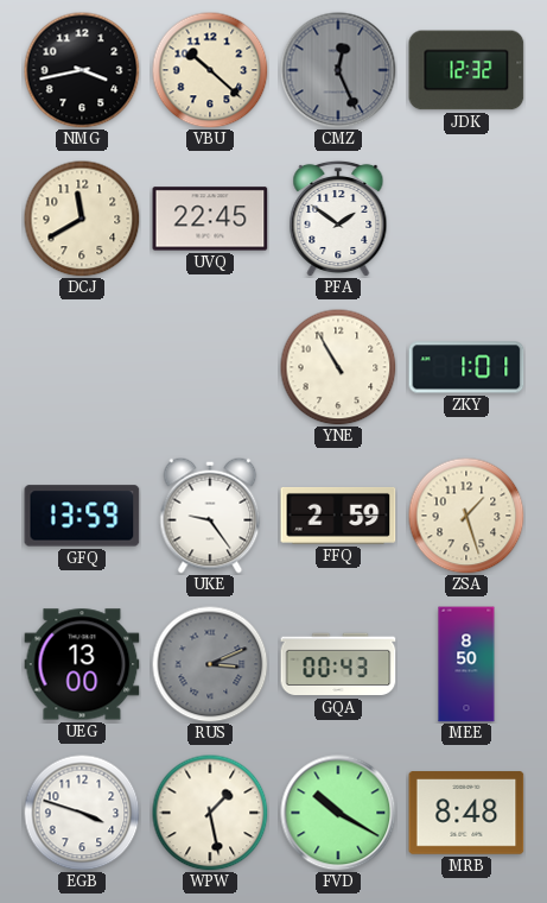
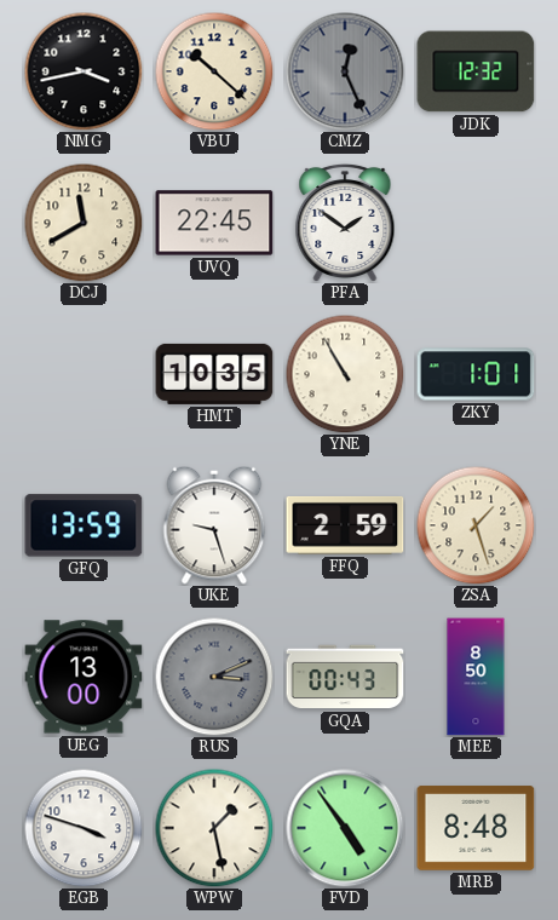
HMT: none -> 10:35 (214, 374)
UKE: 9:24 -> 9:27 (214, 525)
FVD: 10:20 -> 4:54 (345, 828)
